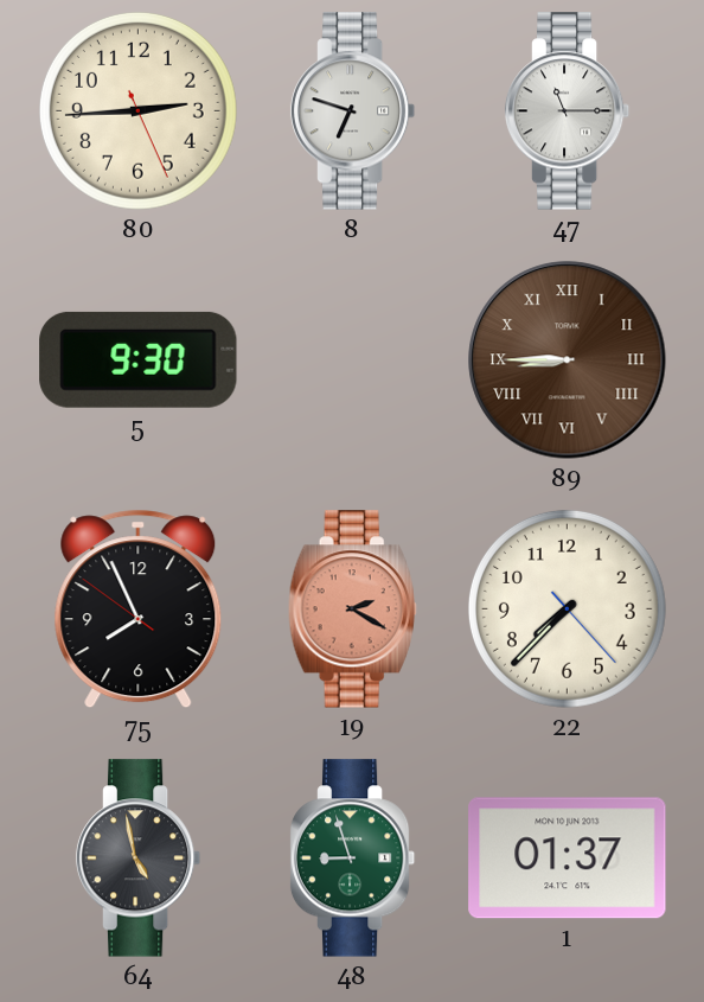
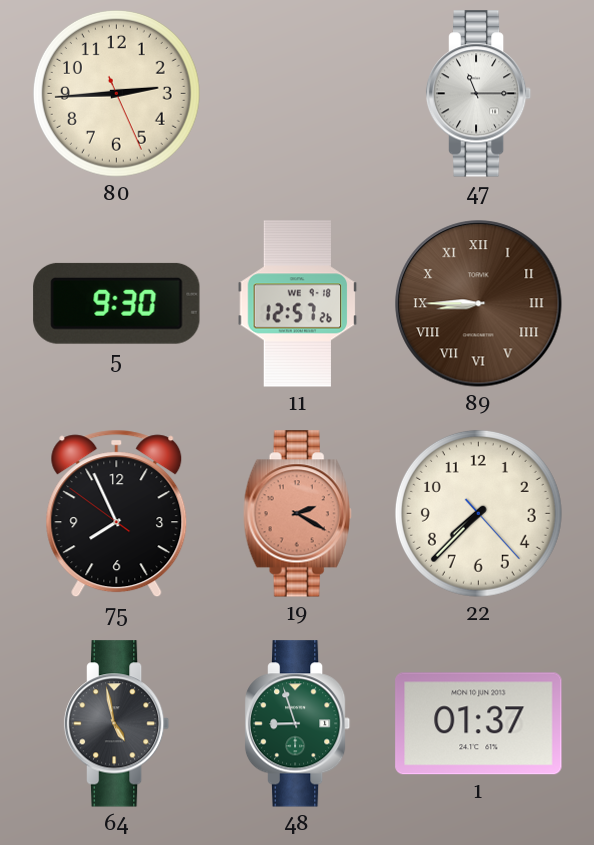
8: 6:48 -> none (353, 111)
11: none -> 12:57 (298, 304)
